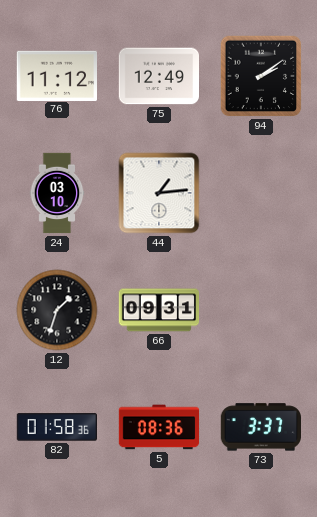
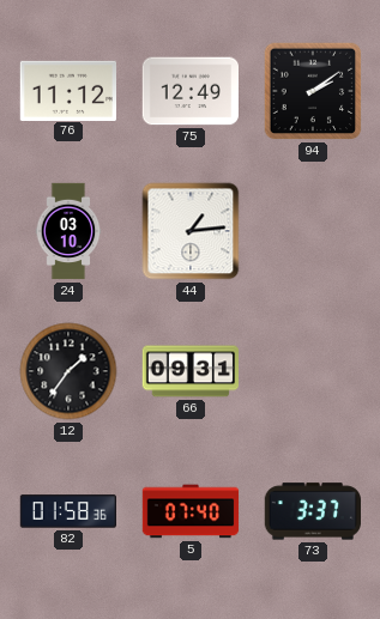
12: 1:33 -> 1:36 (68, 371)
5: 08:36 -> 07:40 (191, 511)
